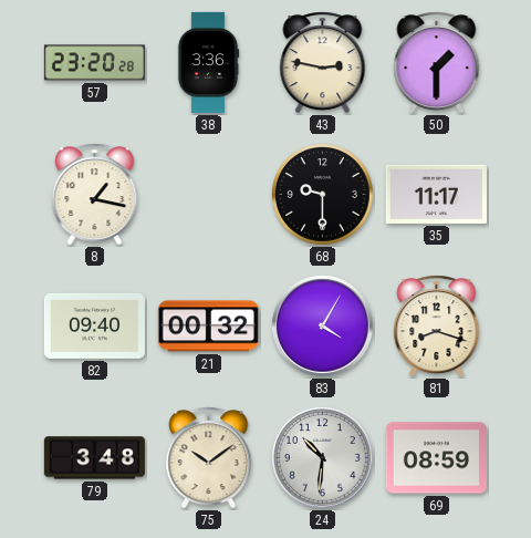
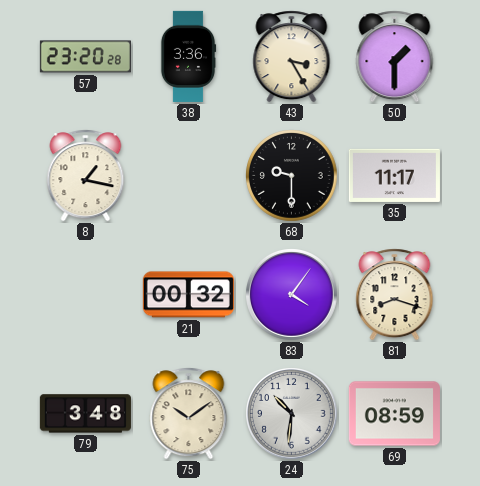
43: 2:47 -> 3:25 (292, 57)
82: 09:40 -> none (94, 325)
83: 4:05 -> 4:06 (292, 295)
